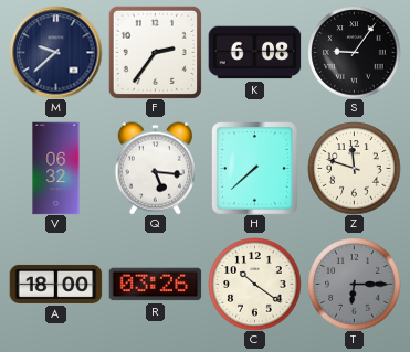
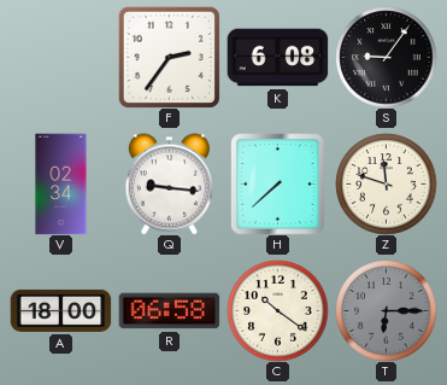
M: 9:38 -> none (55, 52)
V: 06:32 -> 02:34 (61, 183)
Q: 5:16 -> 9:16 (169, 183)
R: 03:26 -> 06:58 (169, 311)
